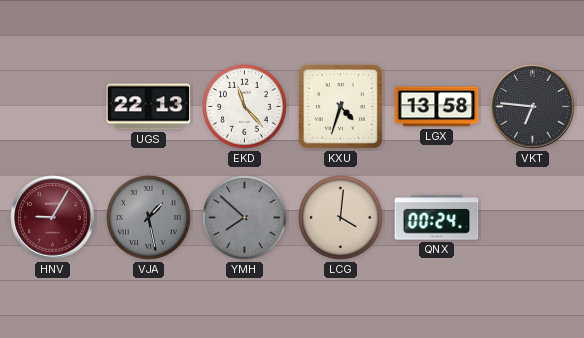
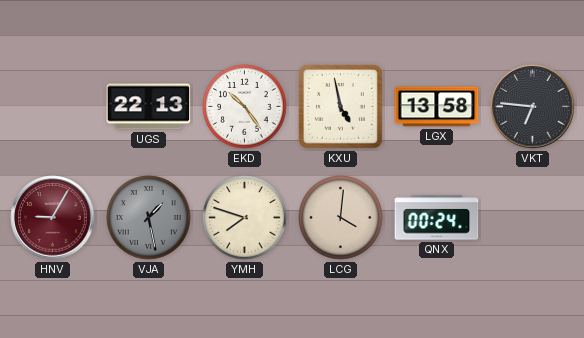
EKD: 11:23 -> 10:24 (245, 107)
KXU: 4:33 -> 4:58 (340, 106)
YMH: 7:52 -> 7:48 (245, 218)
YMH dial: grey -> cream (245, 218)
